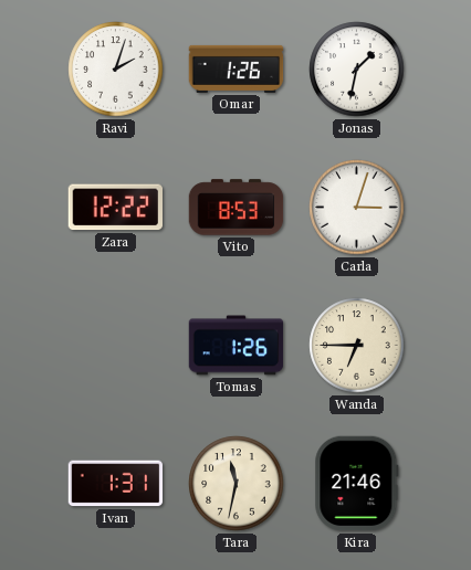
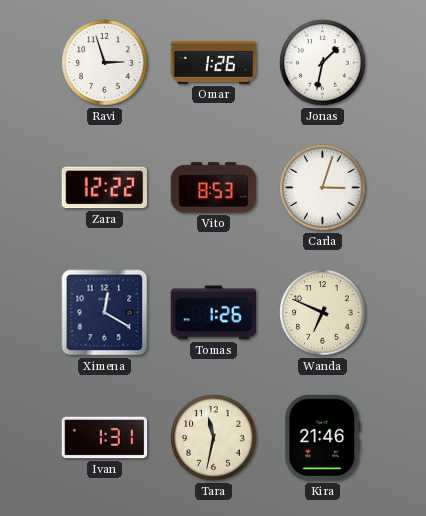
Ravi: 2:03 -> 2:57 (105, 63)
Ximena: none -> 12:20 (105, 313)
Wanda: 6:45 -> 6:49 (323, 313)
